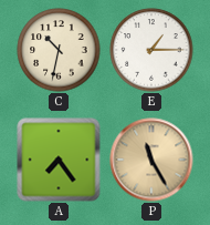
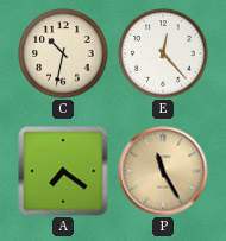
E: 1:15 -> 12:23 (163, 53)
A: 7:24 -> 7:21 (63, 171)
